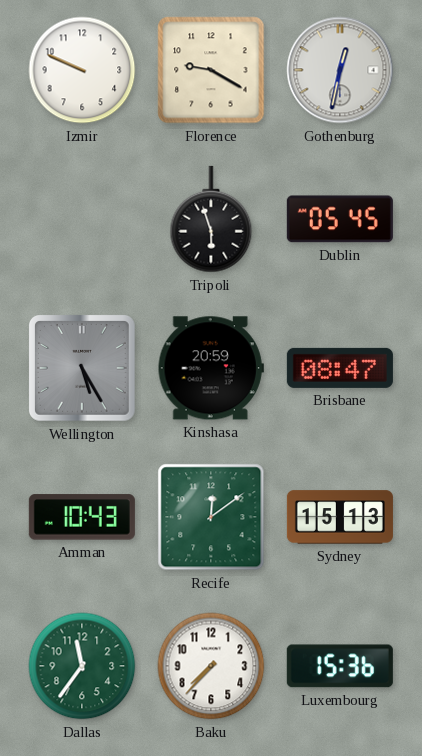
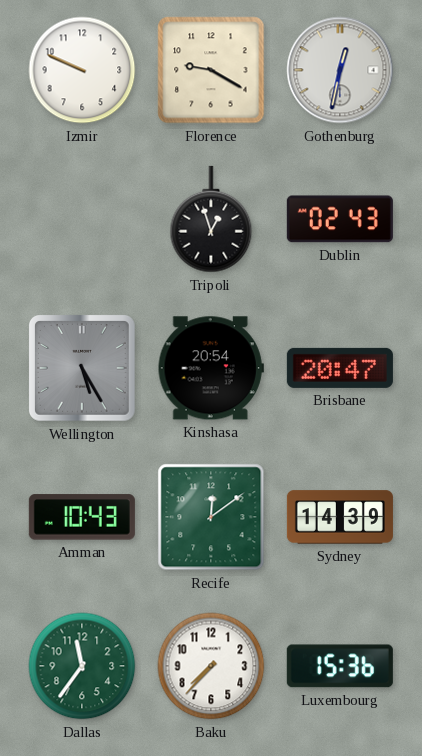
Tripoli: 5:57 -> 12:57 (211, 219)
Dublin: 05:45 -> 02:43 (340, 219)
Kinshasa: 20:59 -> 20:54 (211, 368)
Brisbane: 08:47 -> 20:47 (340, 368)
Sydney: 15:13 -> 14:39 (340, 517)
